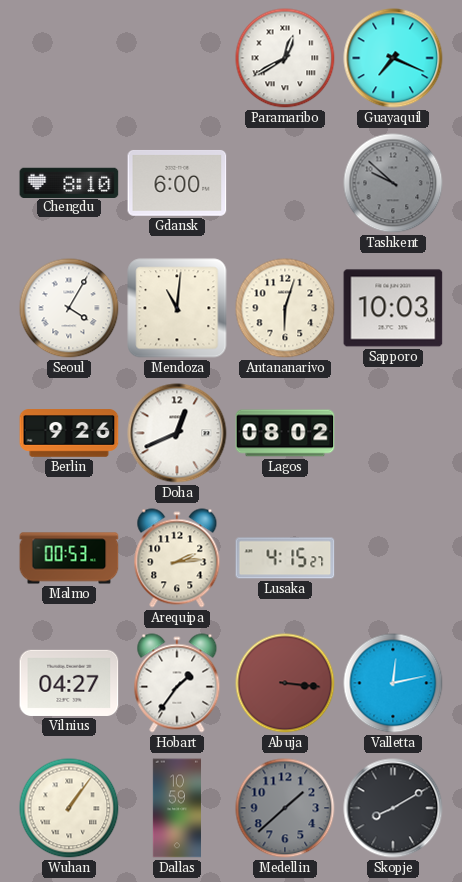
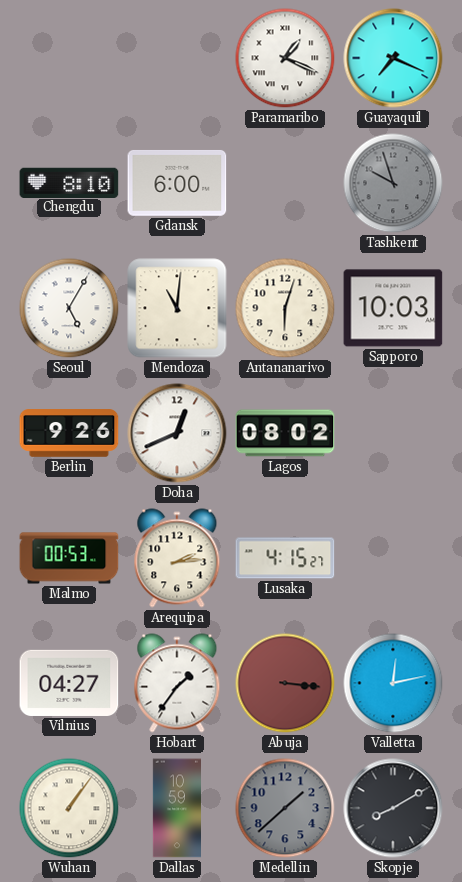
Paramaribo: 12:40 -> 1:19 (285, 58)
Tashkent: 9:52 -> 9:57 (393, 183)
Seoul: 4:05 -> 5:05 (69, 308)
